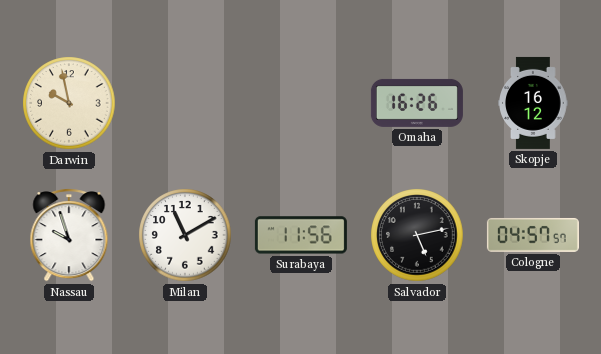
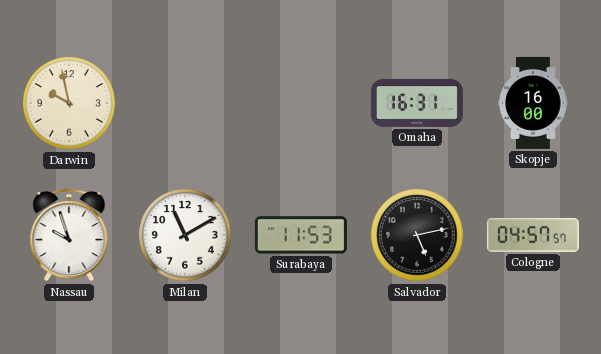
Omaha: 16:26 -> 16:31 (417, 103)
Skopje: 16:12 -> 16:00 (533, 103)
Surabaya: 11:56 -> 11:53 (301, 235)
